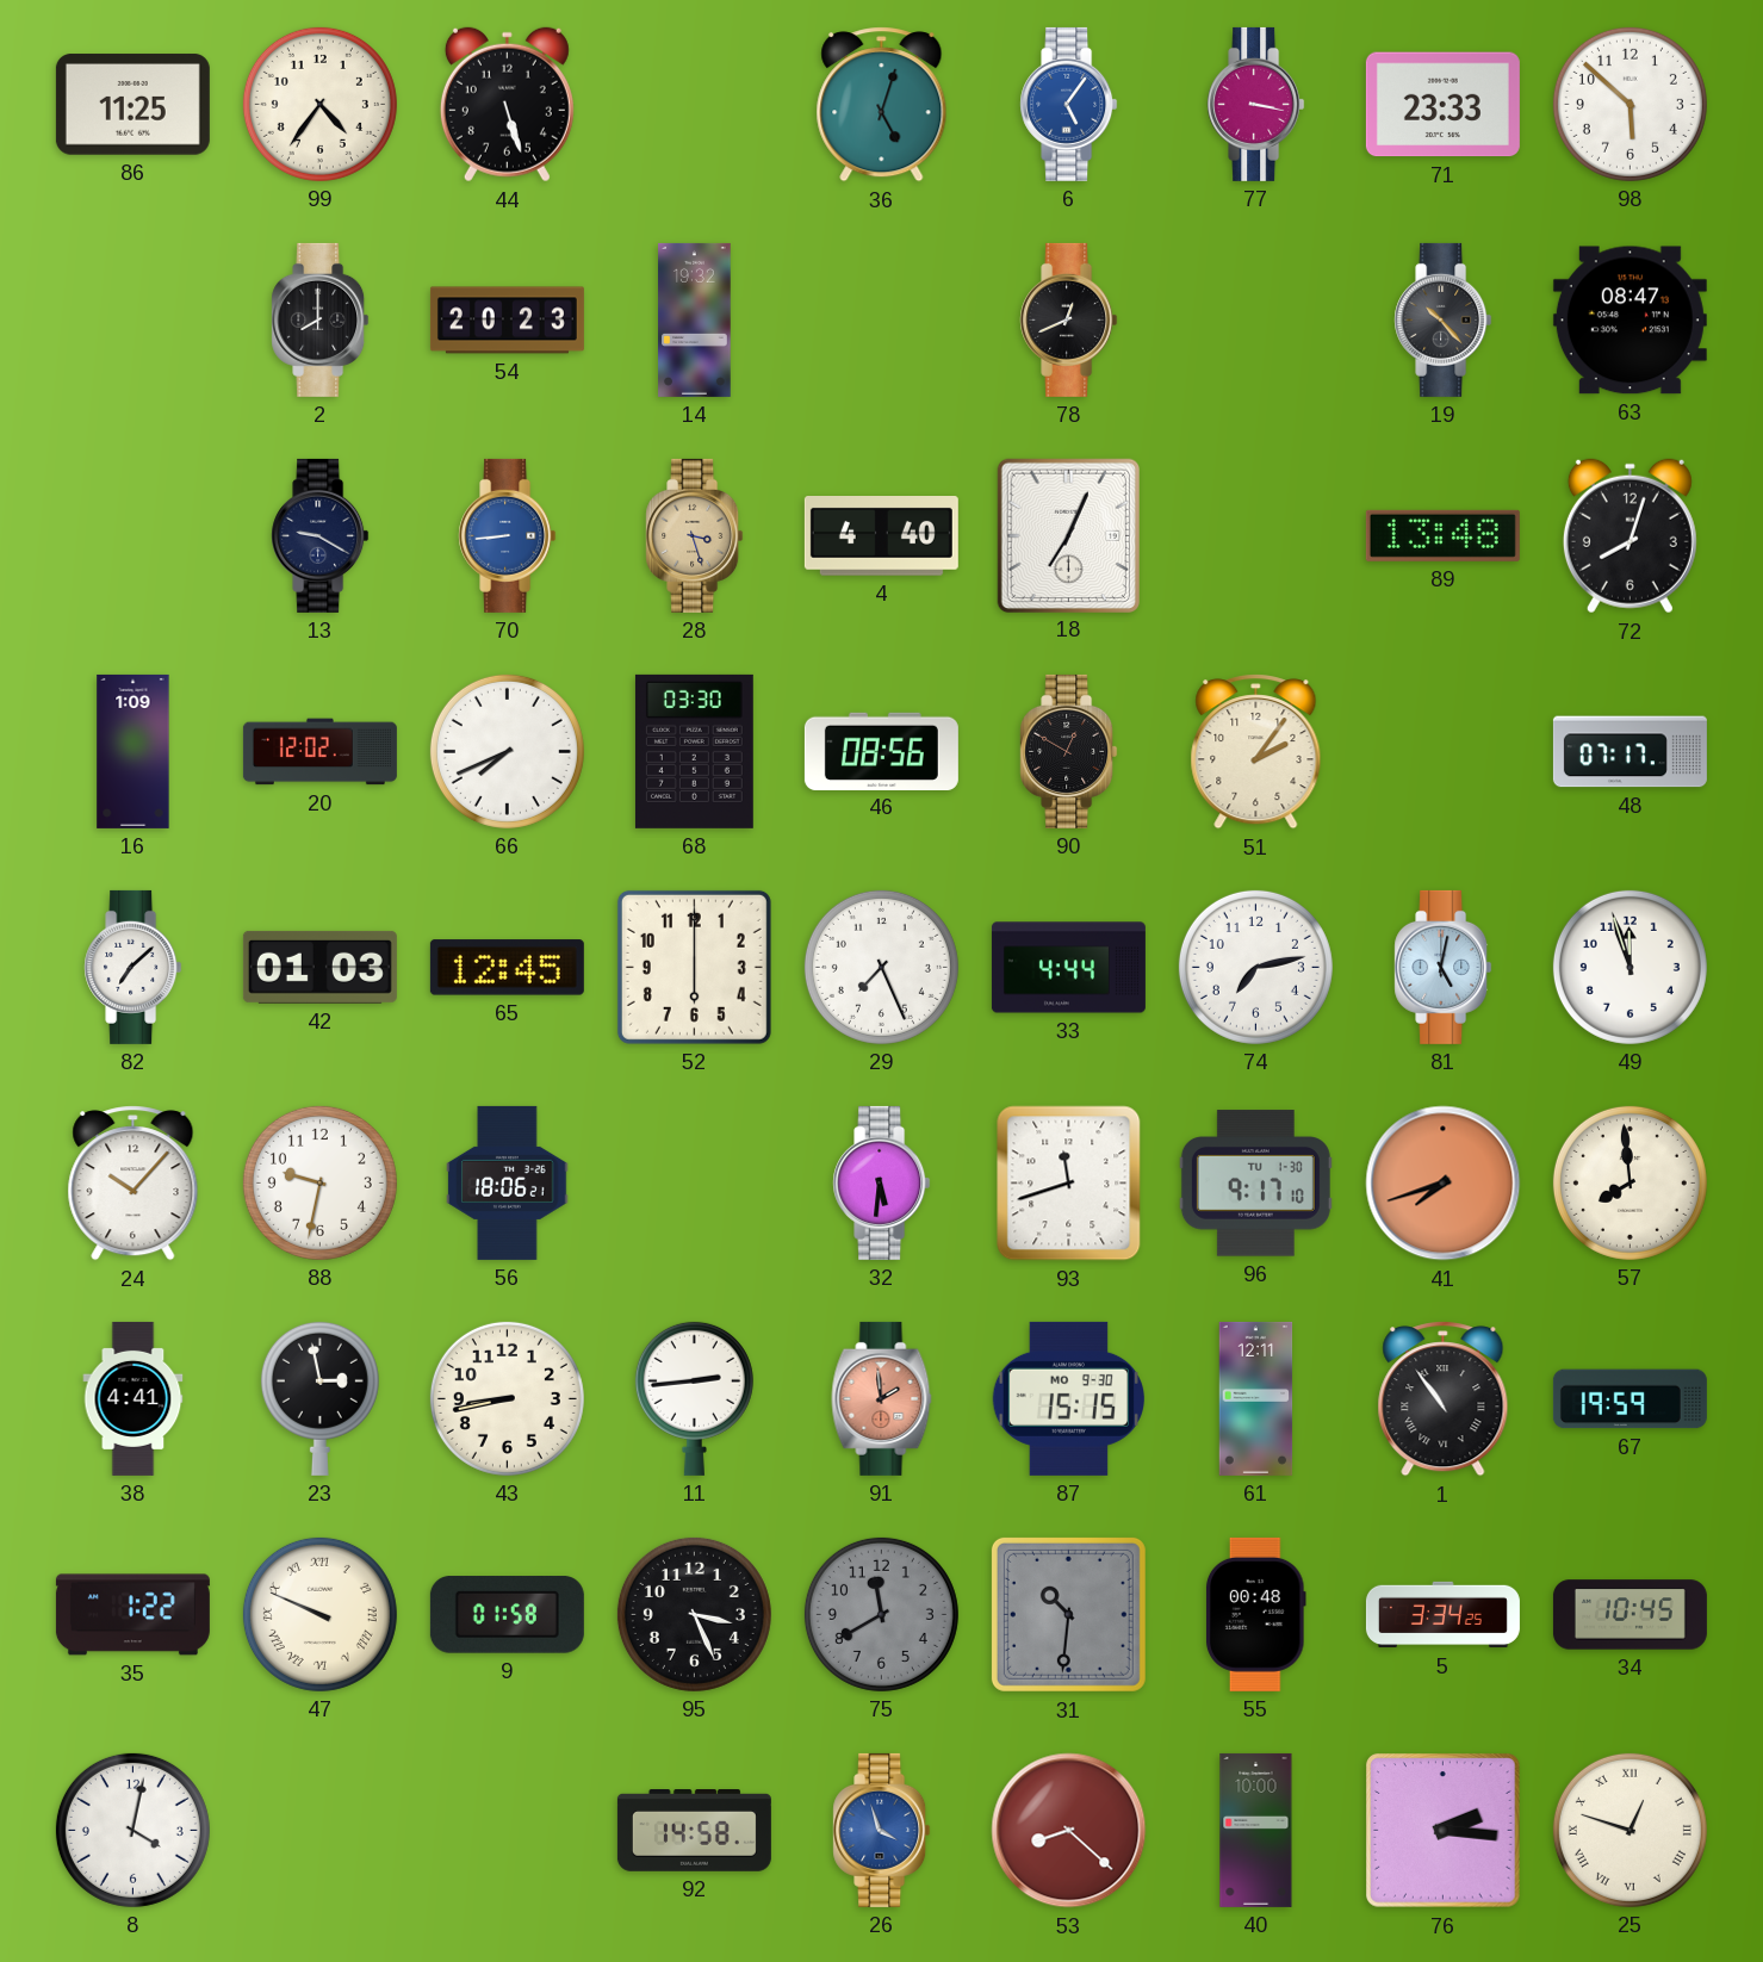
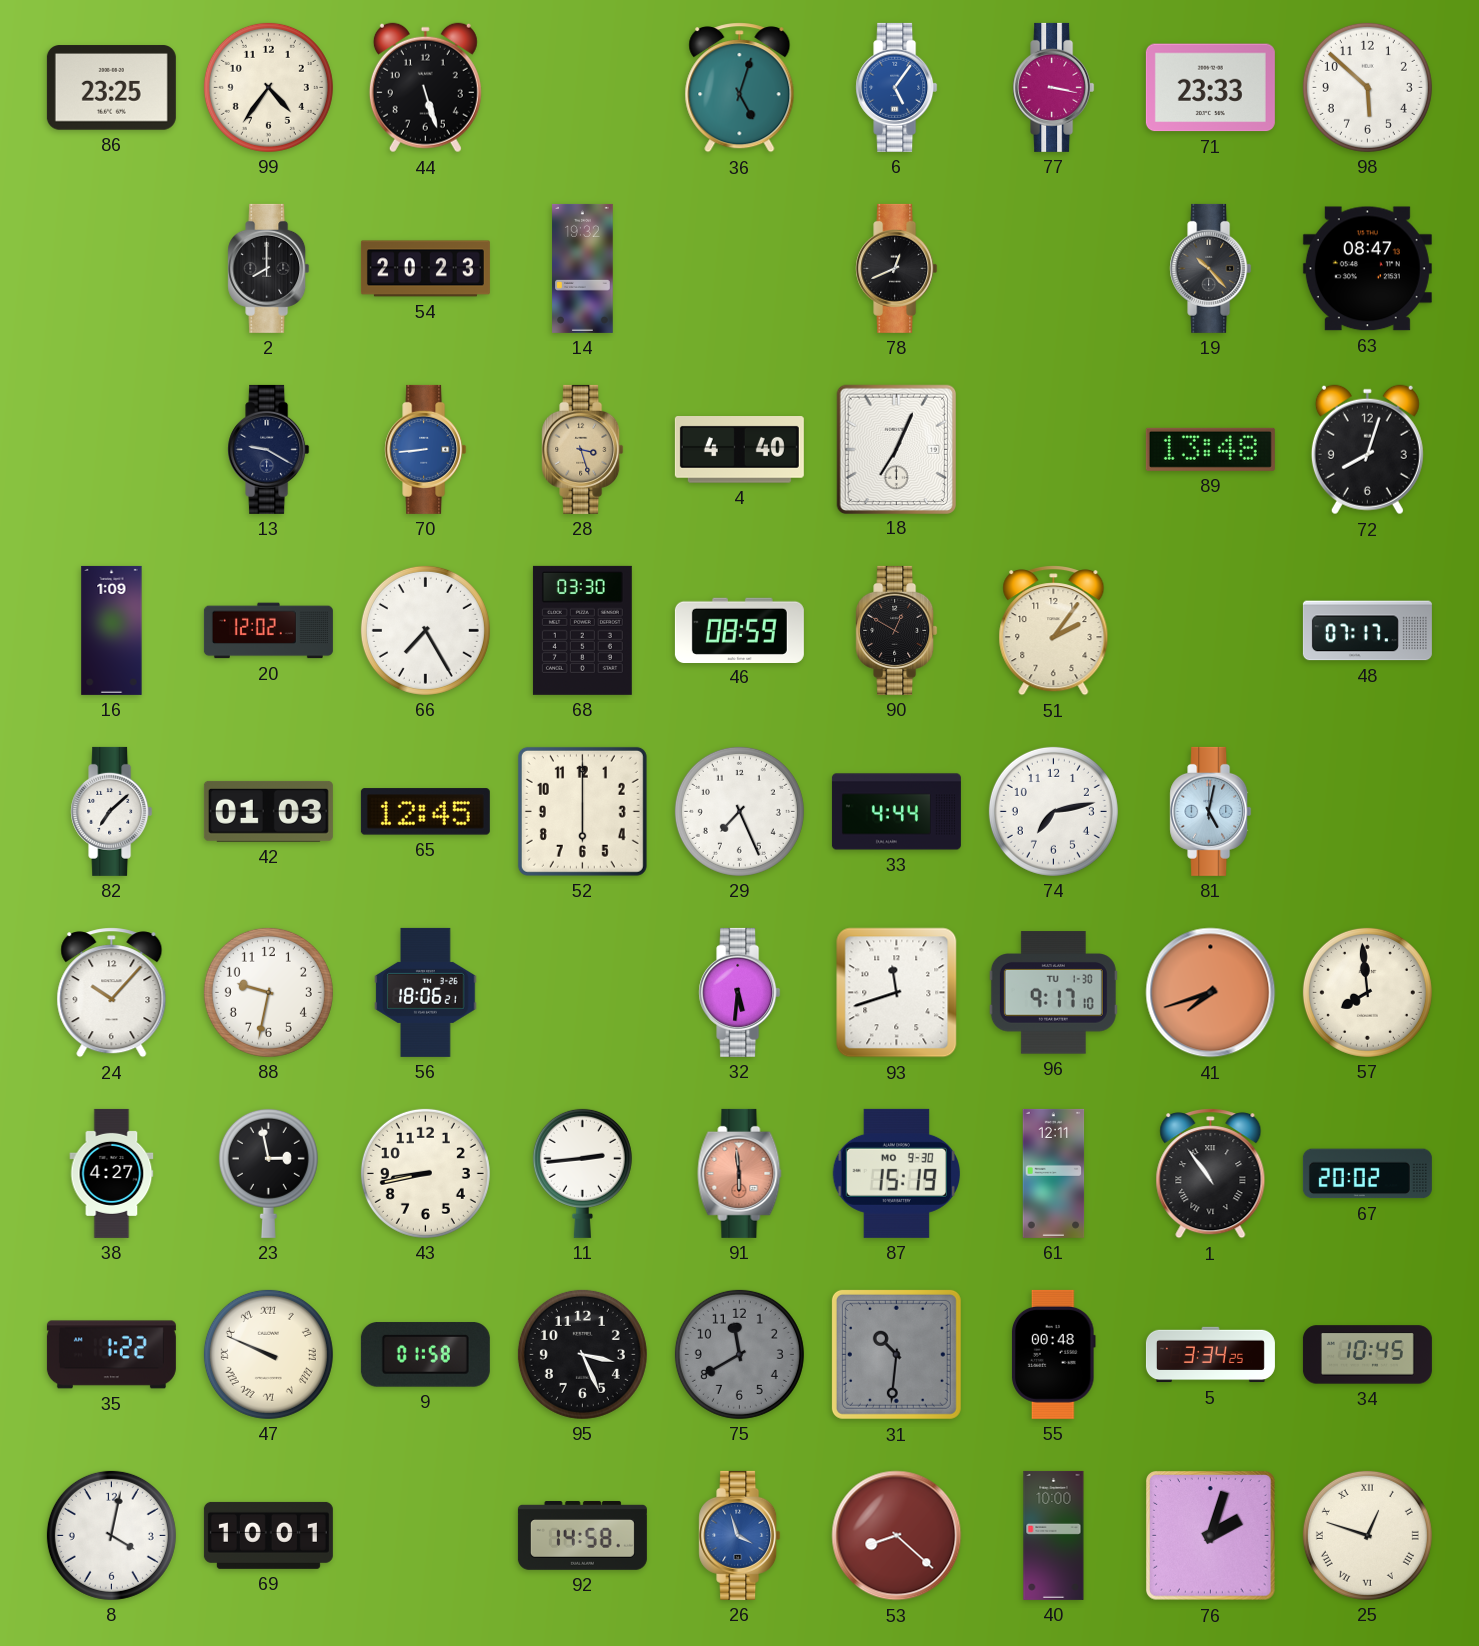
86: 11:25 -> 23:25 (111, 88)
66: 7:41 -> 7:25 (425, 630)
46: 08:56 -> 08:59 (739, 630)
49: 11:57 -> none (1629, 967)
38: 4:41 -> 4:27 (112, 1173)
91: 1:59 -> 5:59 (740, 1173)
87: 15:15 -> 15:19 (896, 1173)
67: 19:59 -> 20:02 (1367, 1174)
69: none -> 10:01 (268, 1535)
76: 2:16 -> 2:03 (1211, 1536)
